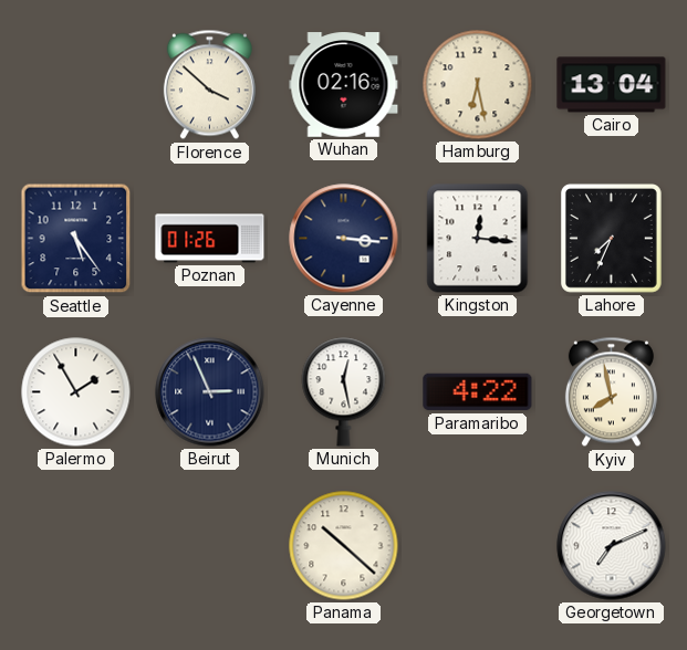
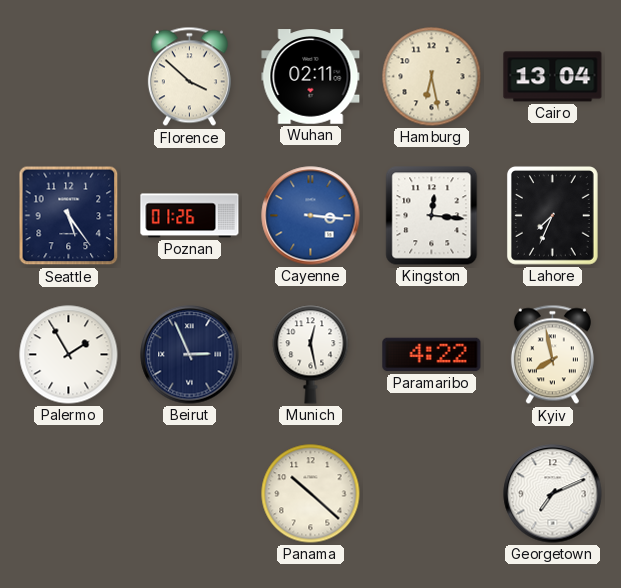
Wuhan: 02:16 -> 02:11 (311, 77)
Cayenne dial: navy -> blue (311, 216)
